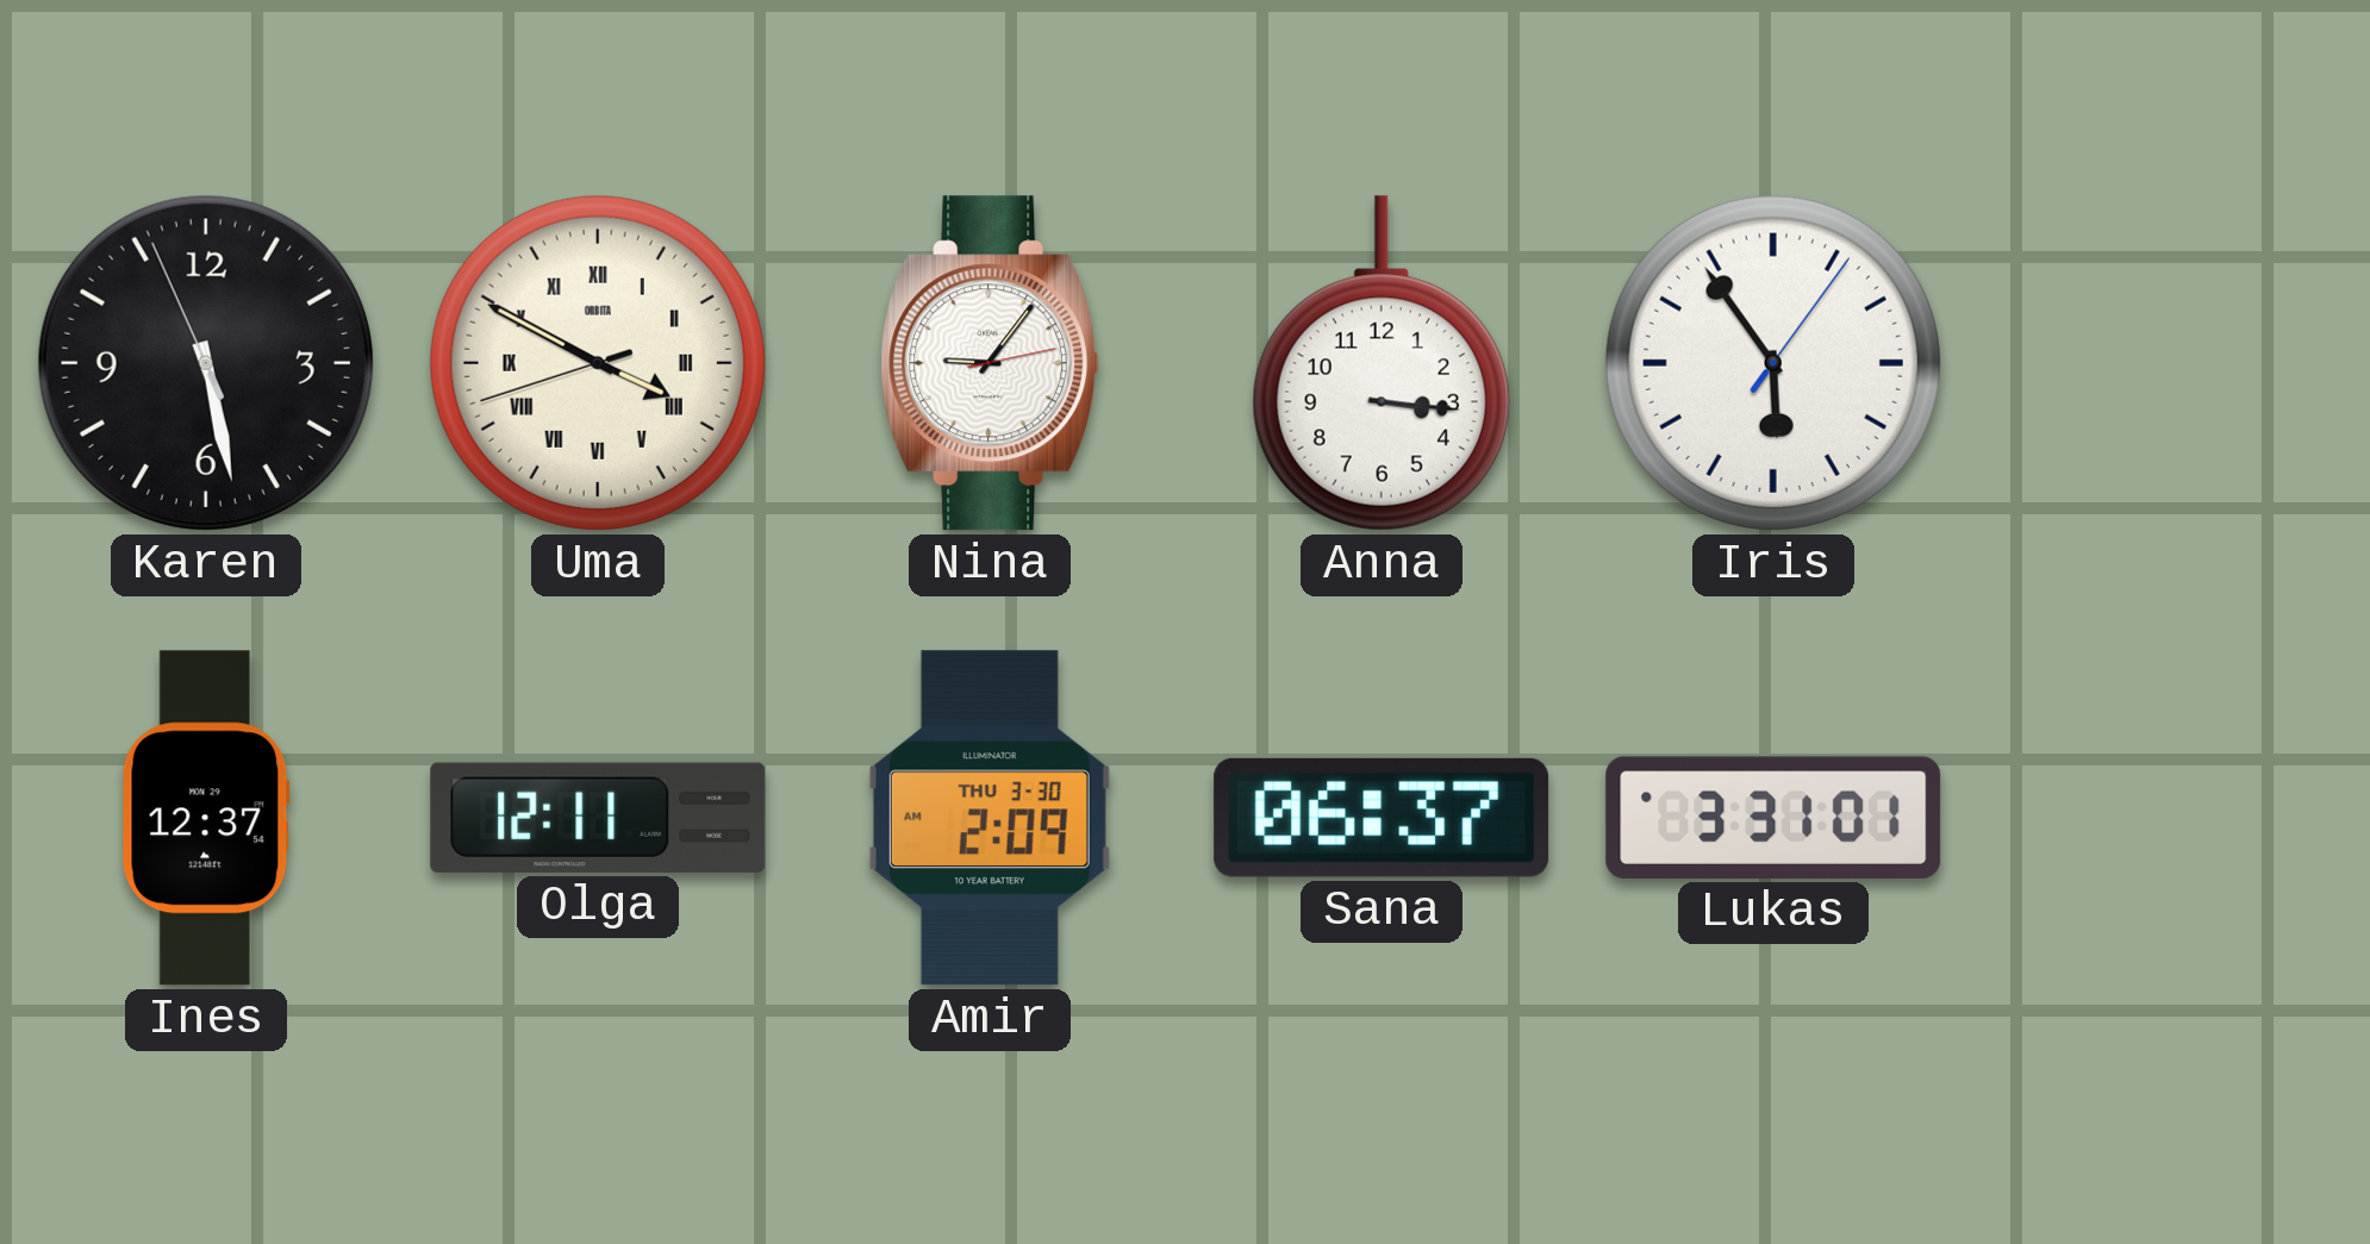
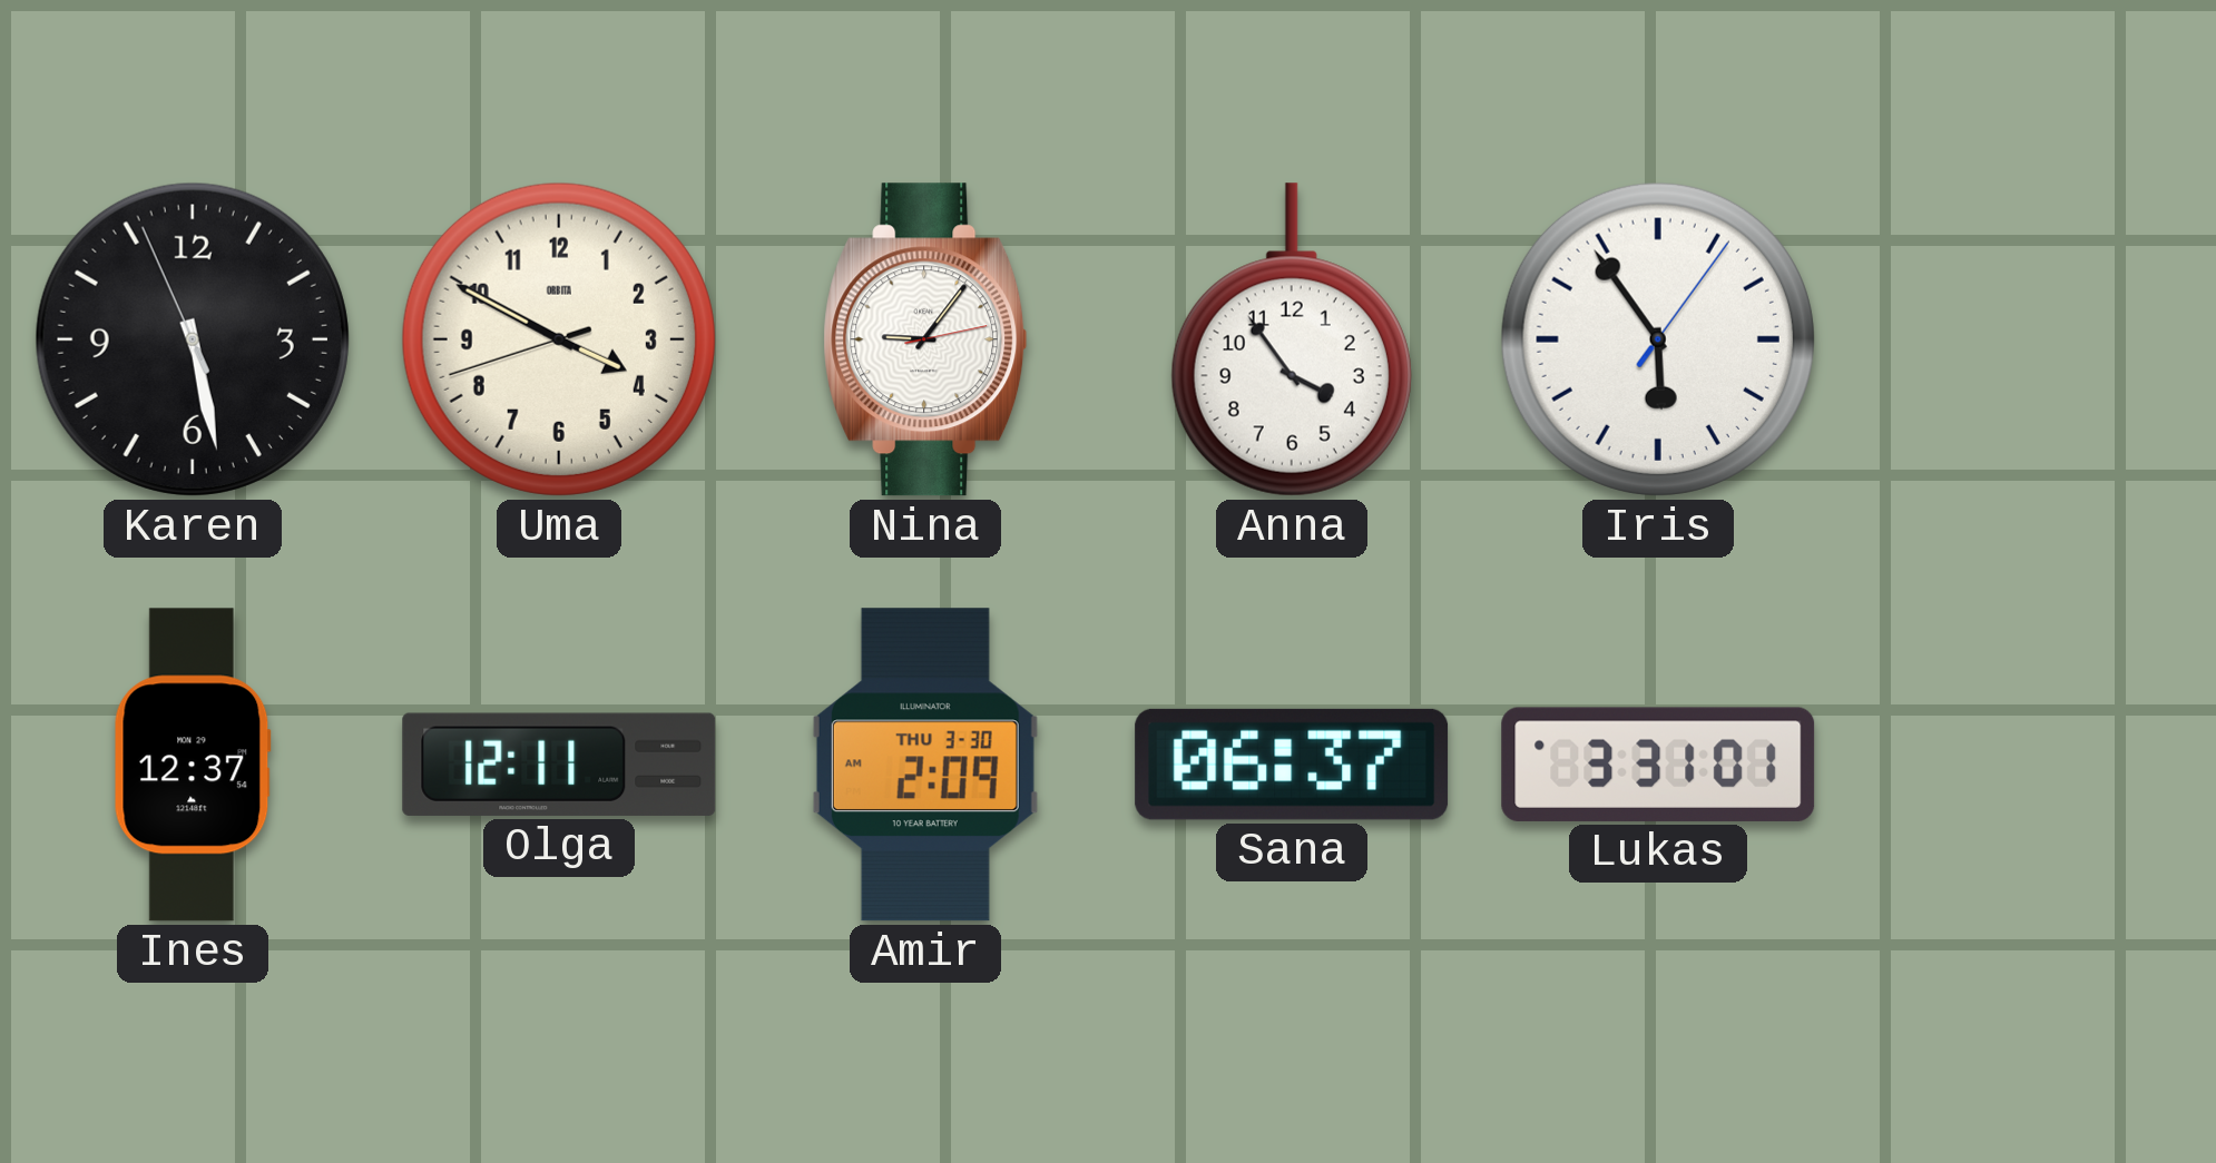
Uma numerals: Roman -> Arabic (559, 339)
Anna: 3:16 -> 3:54 (1292, 339)
